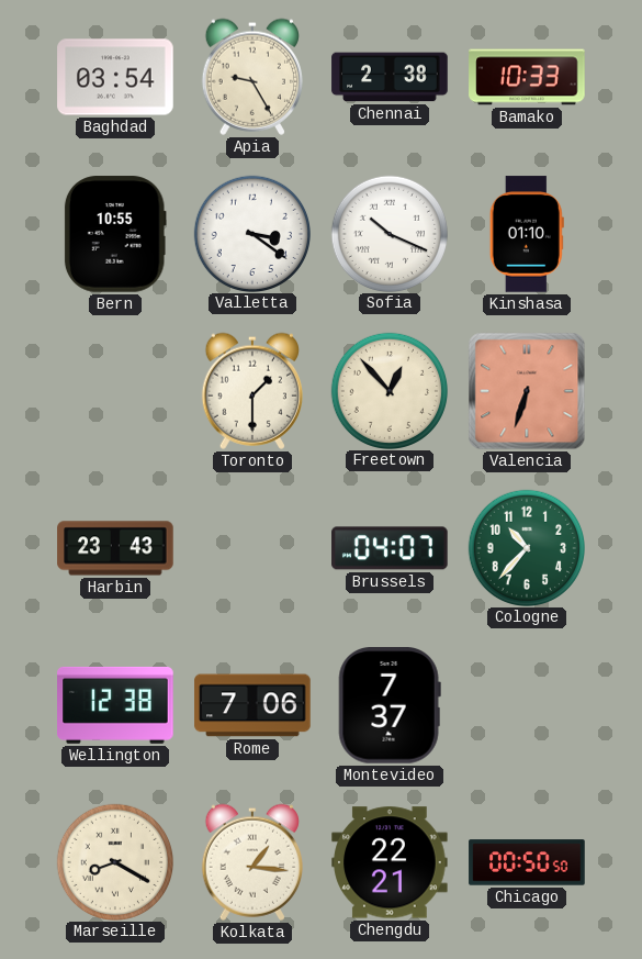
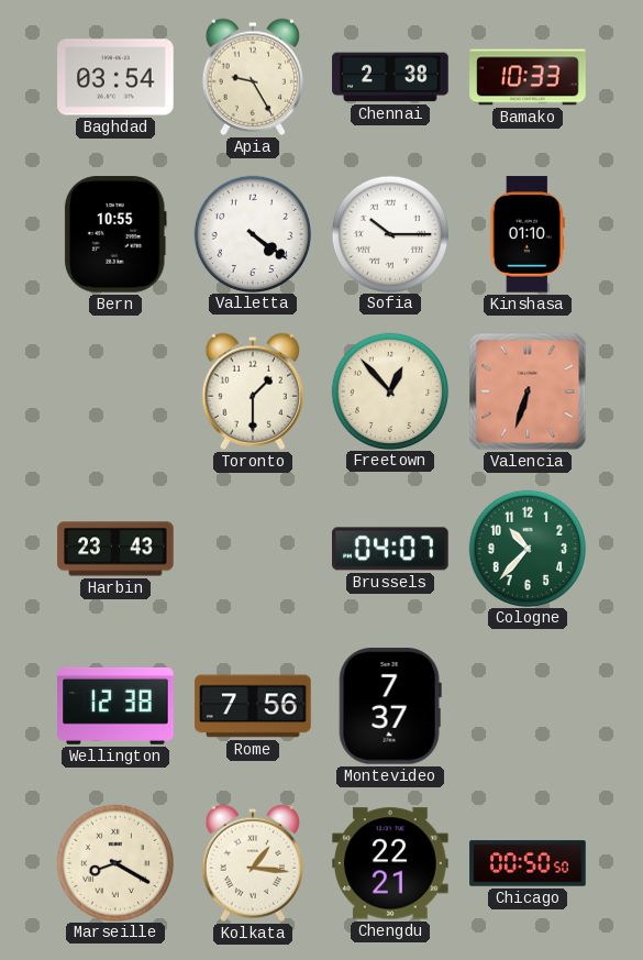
Valletta: 3:21 -> 4:21 (252, 233)
Sofia: 10:19 -> 10:15 (389, 233)
Rome: 7:06 -> 7:56 (253, 706)
